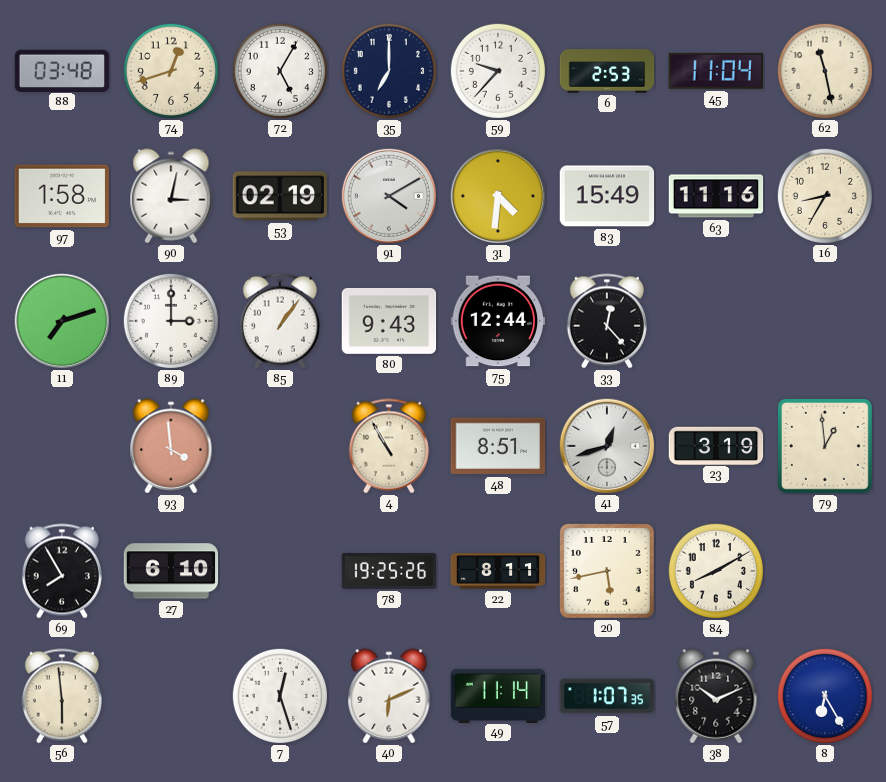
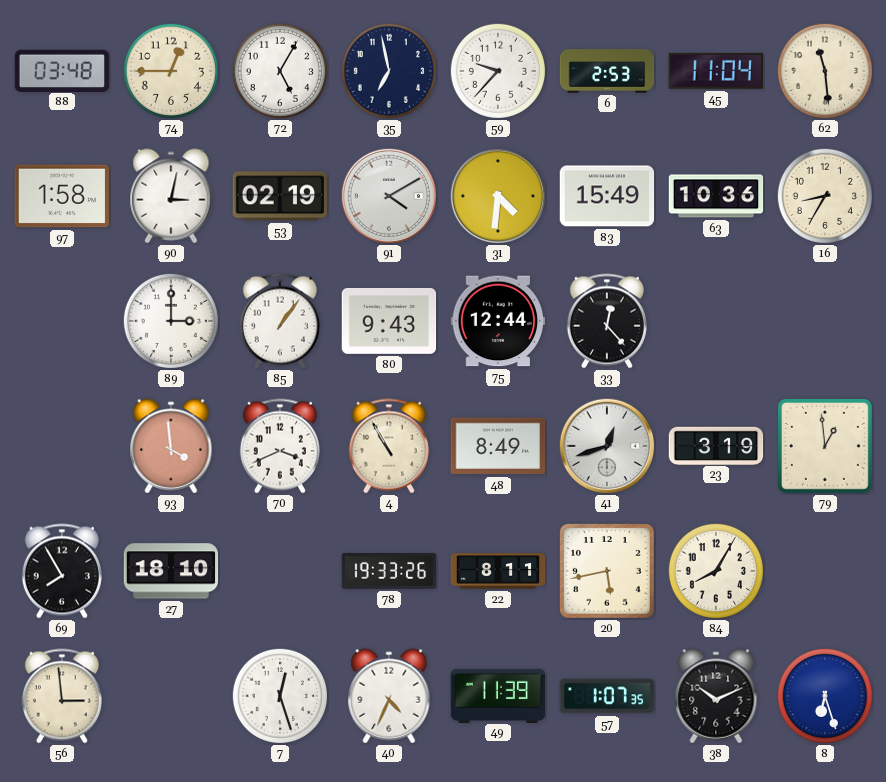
74: 12:42 -> 12:45 (171, 71)
35: 7:00 -> 6:58 (389, 71)
62: 11:28 -> 11:29 (825, 71)
63: 11:16 -> 10:36 (716, 196)
11: 7:12 -> none (62, 321)
70: none -> 3:41 (280, 446)
48: 8:51 -> 8:49 (498, 446)
27: 6:10 -> 18:10 (171, 571)
78: 19:25 -> 19:33 (389, 571)
84: 8:10 -> 8:05 (716, 571)
56: 5:59 -> 2:59 (62, 696)
40: 6:11 -> 4:34 (389, 696)
49: 11:14 -> 11:39 (498, 695)
8: 6:25 -> 6:27 (825, 696)
